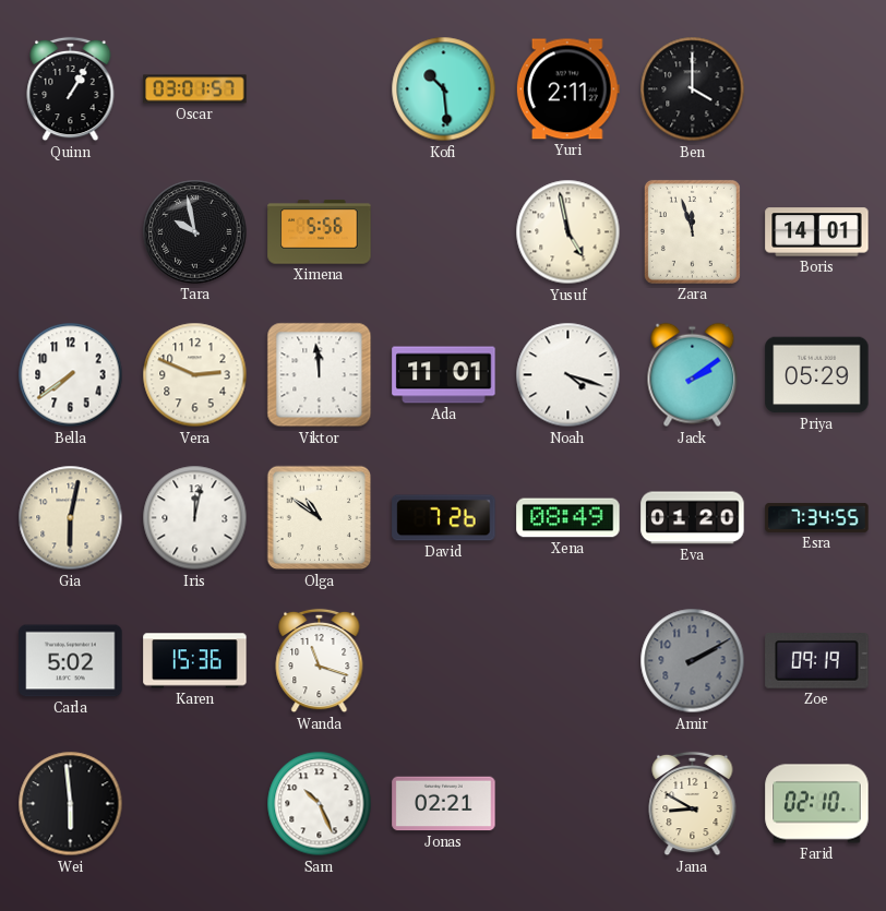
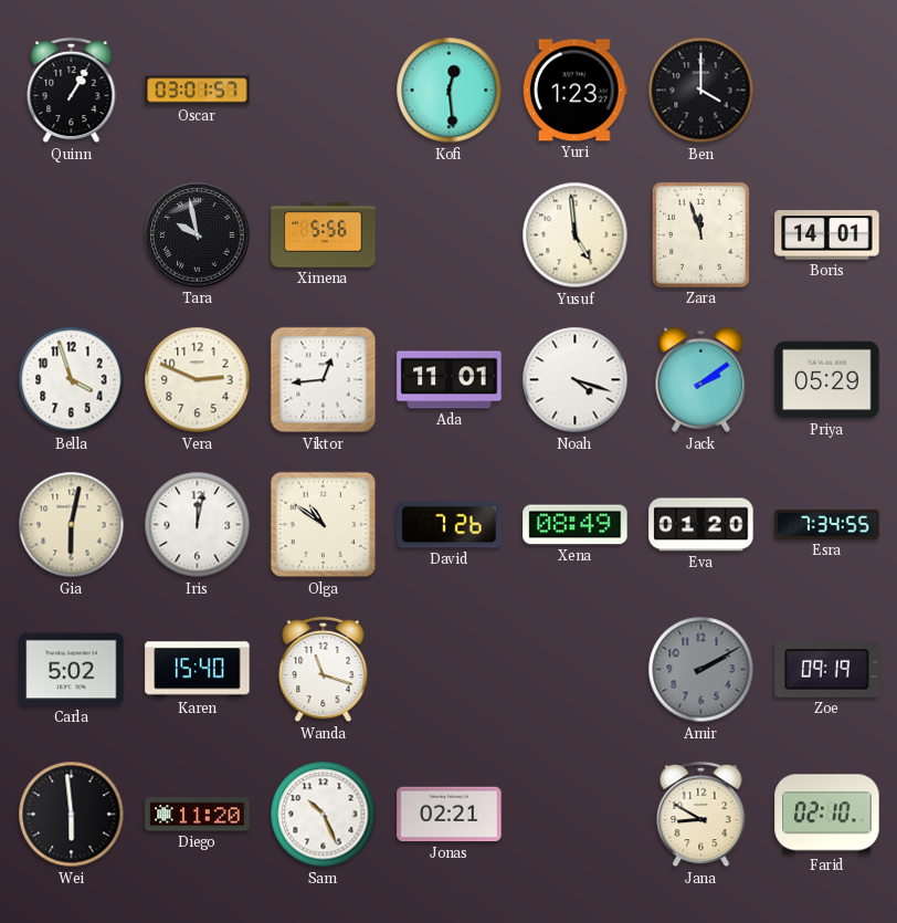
Kofi: 10:29 -> 12:29 (450, 91)
Yuri: 2:11 -> 1:23 (574, 91)
Yusuf: 4:58 -> 4:59 (576, 235)
Bella: 7:39 -> 3:57 (72, 380)
Viktor: 11:59 -> 12:44 (324, 380)
Karen: 15:36 -> 15:40 (198, 670)
Diego: none -> 11:20 (198, 815)
